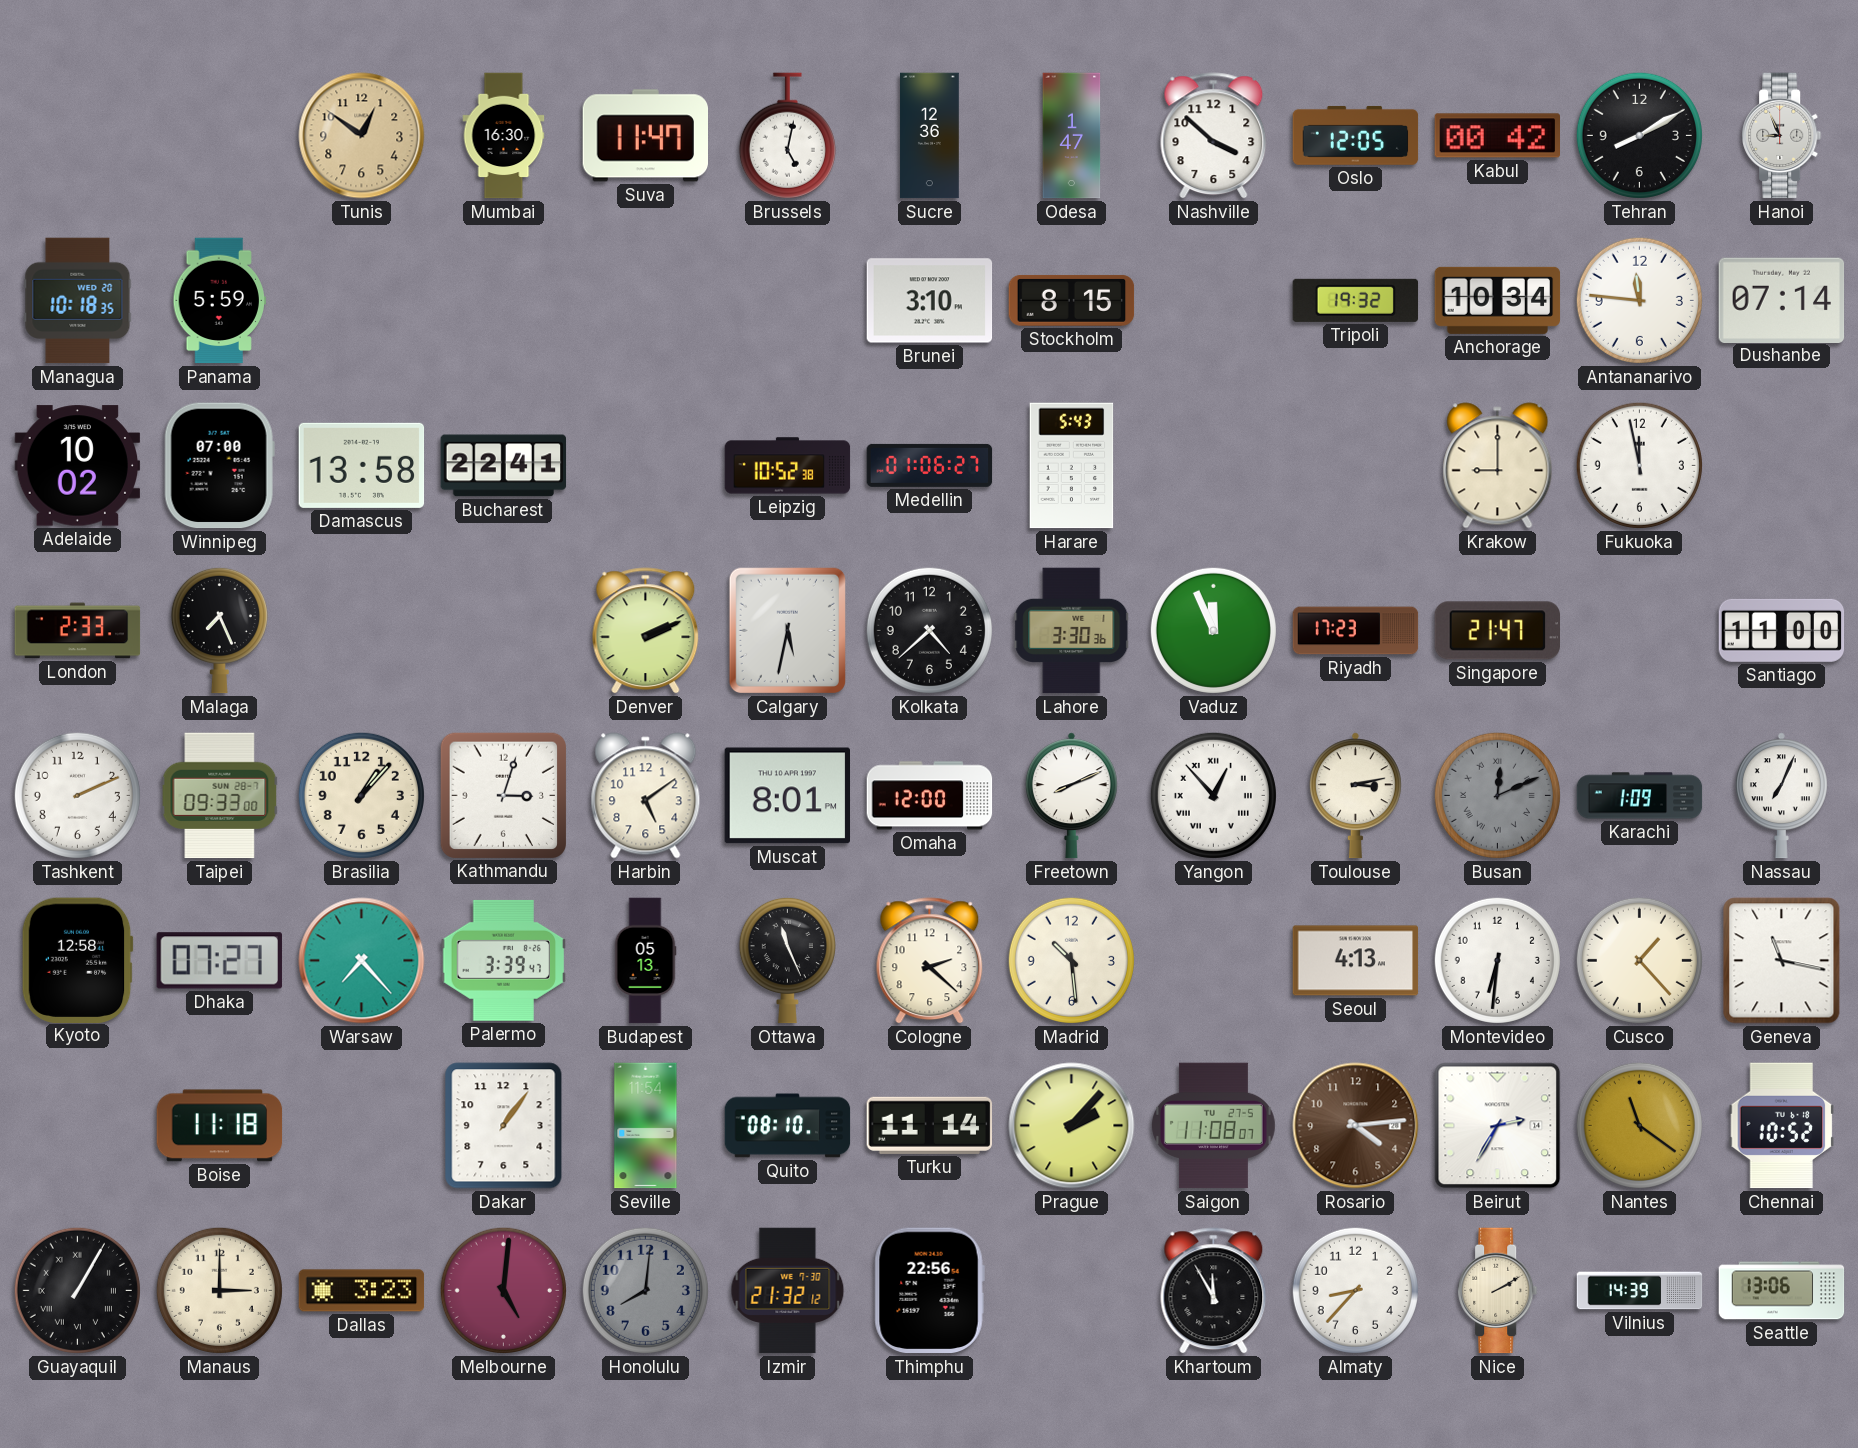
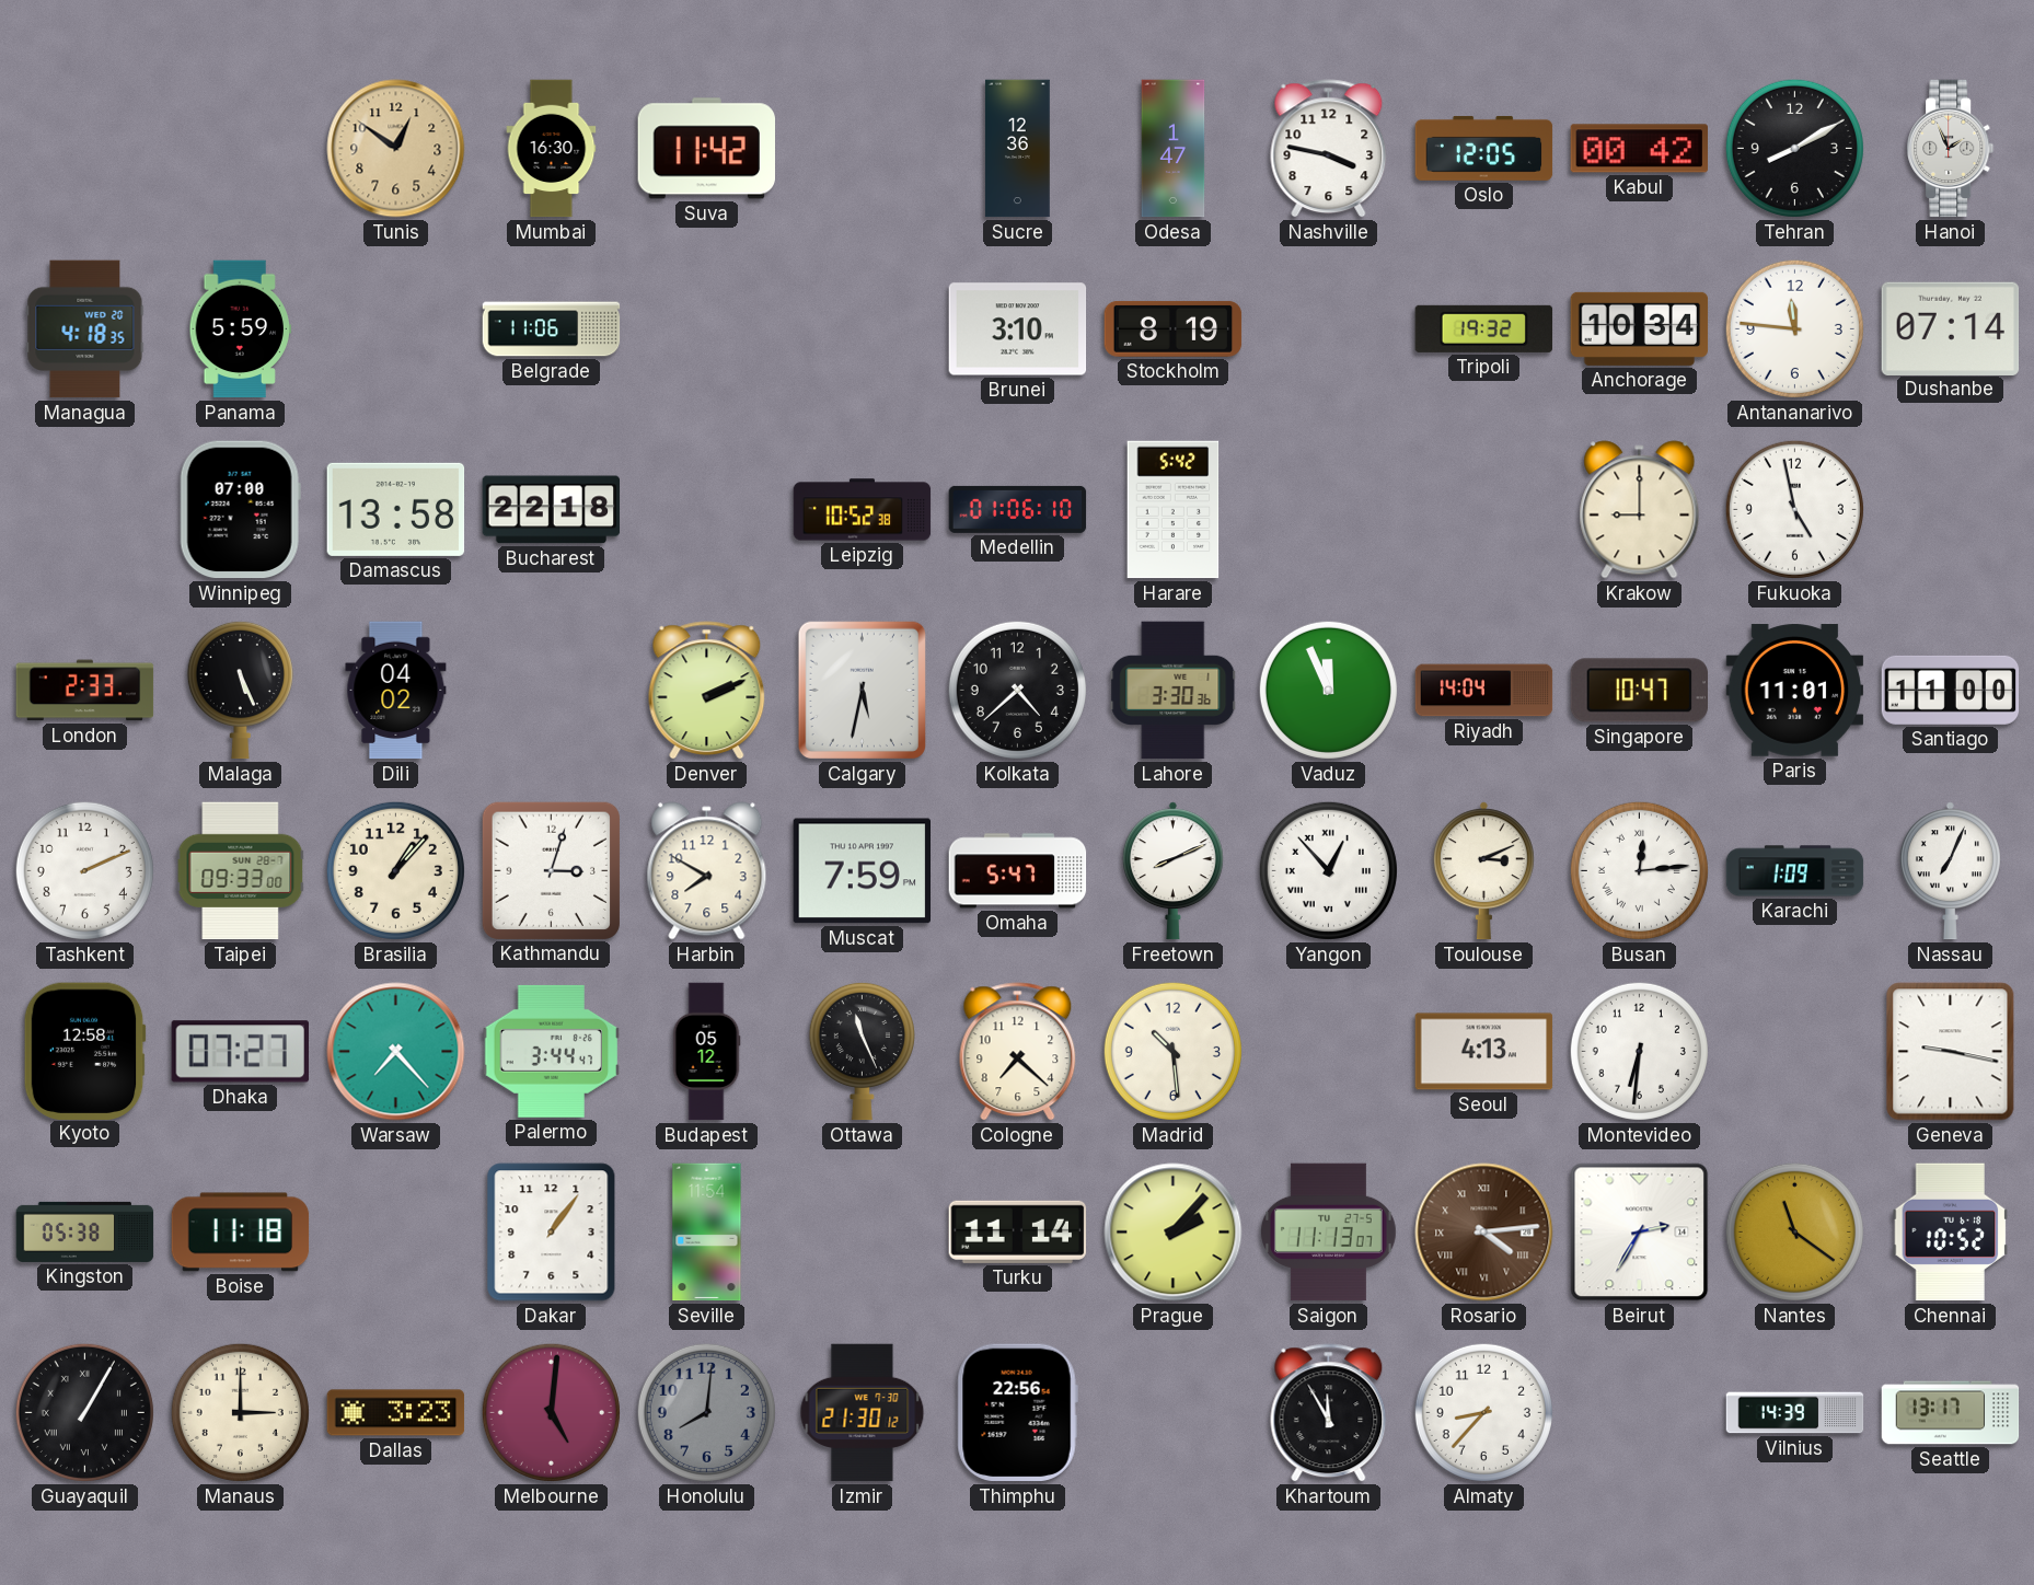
Suva: 11:47 -> 11:42 (706, 149)
Brussels: 5:02 -> none (787, 136)
Nashville: 3:52 -> 3:47 (1329, 149)
Hanoi: 8:56 -> 1:56 (1951, 149)
Managua: 10:18 -> 4:18 (85, 329)
Belgrade: none -> 11:06 (552, 329)
Stockholm: 8:15 -> 8:19 (1174, 328)
Adelaide: 10:02 -> none (78, 466)
Bucharest: 22:41 -> 22:18 (552, 510)
Medellin: 01:06:27 -> 01:06:10 (1018, 509)
Harare: 5:43 -> 5:42 (1174, 510)
Fukuoka: 11:58 -> 4:58 (1794, 509)
Malaga: 7:26 -> 5:26 (240, 690)
Dili: none -> 04:02 (396, 691)
Riyadh: 17:23 -> 14:04 (1484, 691)
Singapore: 21:47 -> 10:47 (1639, 691)
Paris: none -> 11:01 (1795, 691)
Harbin: 5:09 -> 7:50 (707, 871)
Muscat: 8:01 -> 7:59 (863, 871)
Omaha: 12:00 -> 5:47 (1018, 871)
Toulouse: 3:13 -> 3:11 (1483, 871)
Busan: 12:11 -> 12:14 (1639, 870)
Busan dial: grey -> white (1639, 870)
Palermo: 3:39 -> 3:44 (552, 1051)
Budapest: 05:13 -> 05:12 (706, 1052)
Cologne: 2:22 -> 7:22 (1018, 1052)
Cusco: 1:23 -> none (1639, 960)
Geneva: 11:17 -> 9:17 (1951, 1052)
Kingston: none -> 05:38 (85, 1231)
Quito: 08:10 -> none (788, 1126)
Saigon: 11:08 -> 11:13 (1328, 1233)
Rosario numerals: Arabic -> Roman (1484, 1233)
Izmir: 21:32 -> 21:30 (863, 1413)
Nice: 2:10 -> none (1498, 1291)
Seattle: 13:06 -> 13:17 (1951, 1413)
